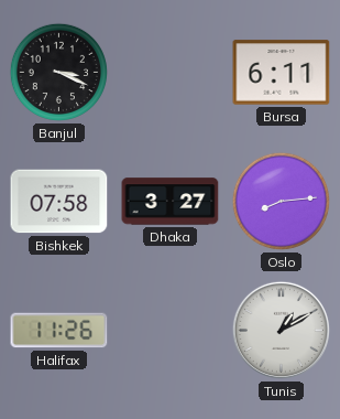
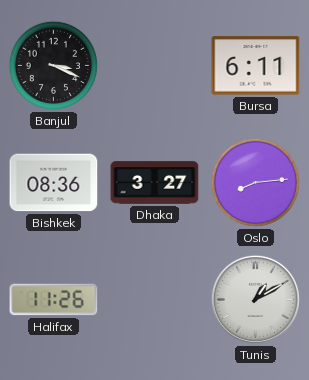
Bishkek: 07:58 -> 08:36 (54, 183)
